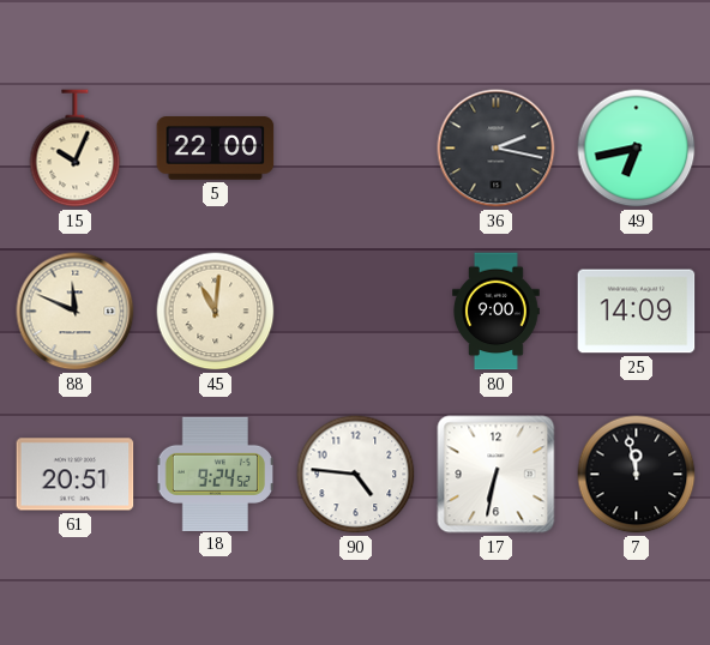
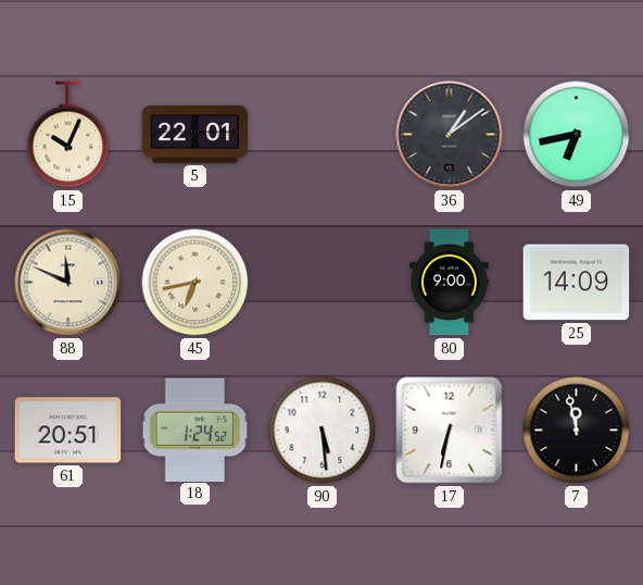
5: 22:00 -> 22:01 (196, 135)
36: 2:17 -> 1:09 (450, 135)
45: 11:01 -> 6:43 (196, 283)
18: 9:24 -> 1:24 (194, 430)
90: 4:46 -> 5:29 (323, 431)
